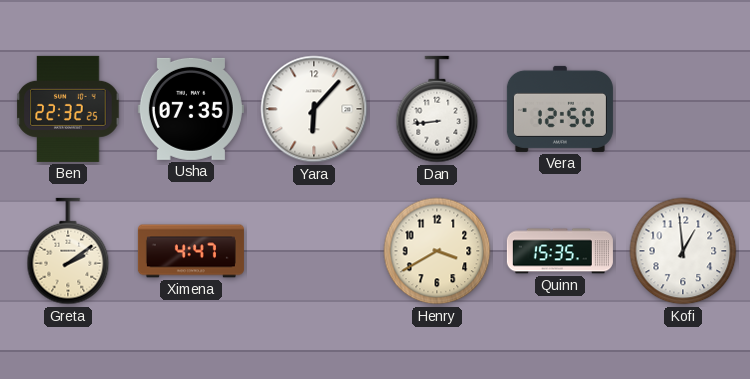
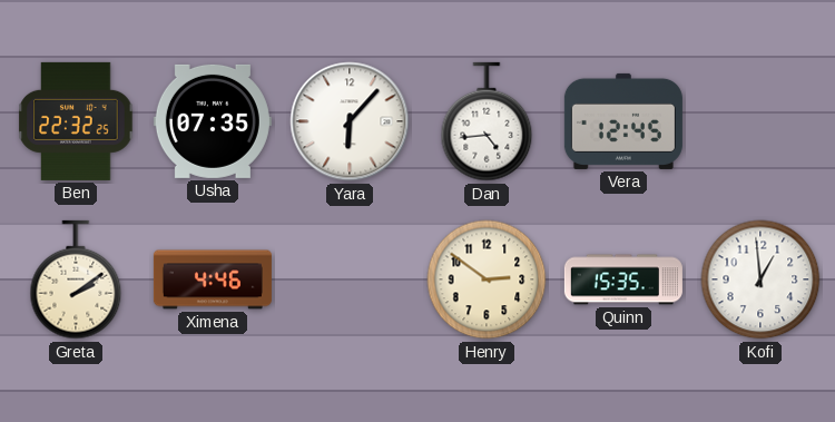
Dan: 8:44 -> 4:44 (487, 121)
Vera: 12:50 -> 12:45 (623, 121)
Ximena: 4:47 -> 4:46 (213, 279)
Henry: 3:40 -> 2:51 (487, 279)
